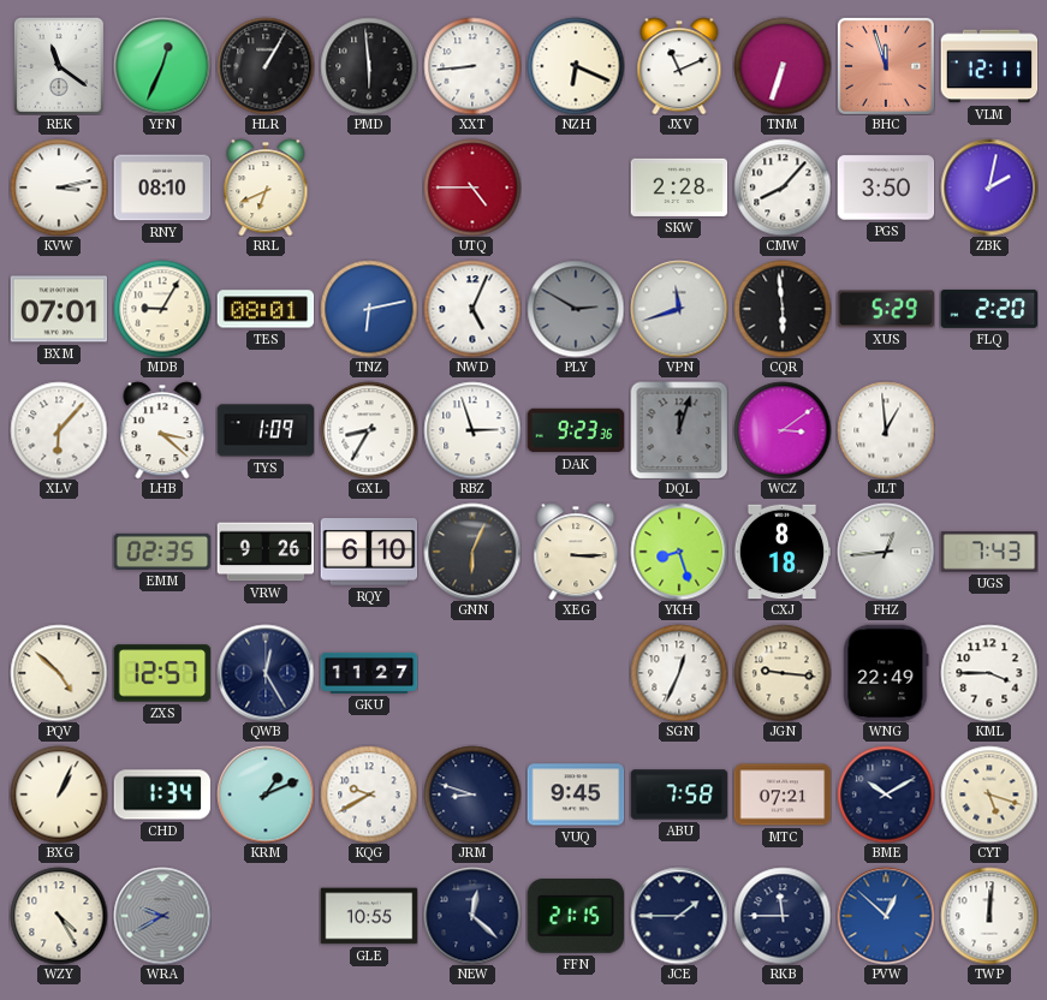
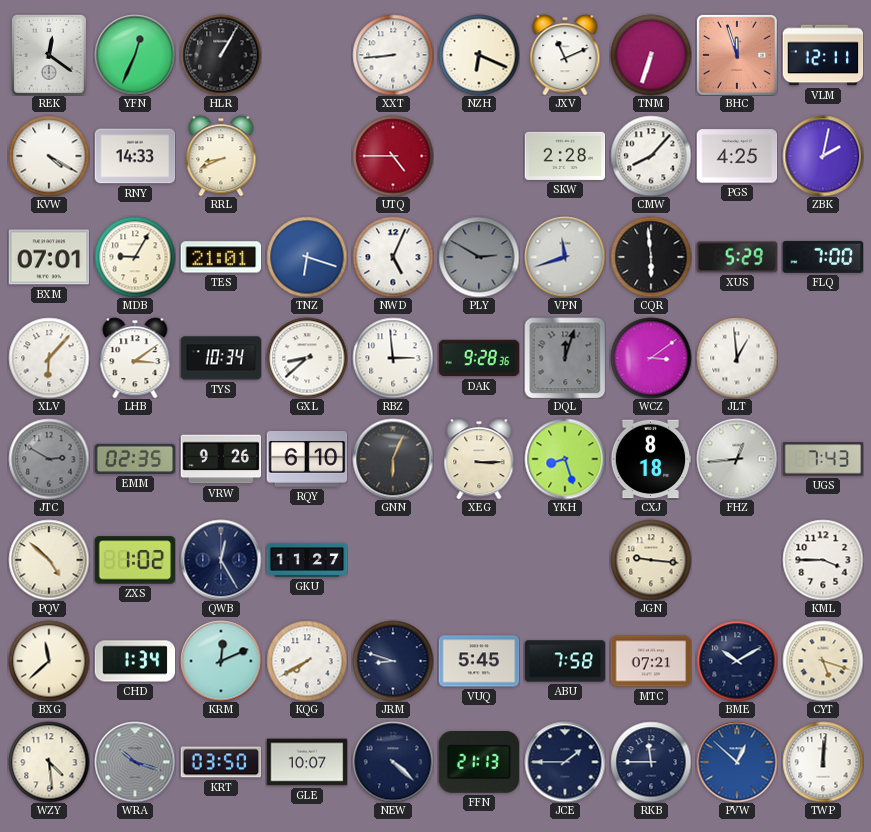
REK: 11:21 -> 12:21 (49, 55)
PMD: 5:59 -> none (369, 66)
KVW: 3:13 -> 4:20 (49, 156)
RNY: 08:10 -> 14:33 (135, 156)
RRL: 6:41 -> 8:41 (221, 156)
PGS: 3:50 -> 4:25 (737, 156)
TES: 08:01 -> 21:01 (221, 257)
TNZ: 6:13 -> 6:18 (307, 257)
FLQ: 2:20 -> 7:00 (823, 257)
LHB: 3:22 -> 3:09 (135, 358)
TYS: 1:09 -> 10:34 (221, 358)
GXL: 8:35 -> 8:38 (307, 358)
RBZ: 2:57 -> 2:59 (393, 358)
DAK: 9:23 -> 9:28 (479, 358)
JTC: none -> 2:50 (49, 459)
ZXS: 12:57 -> 1:02 (135, 560)
SGN: 12:34 -> none (679, 673)
WNG: 22:49 -> none (886, 673)
BXG: 1:04 -> 11:38 (49, 661)
KRM: 1:11 -> 12:11 (221, 661)
KQG: 9:40 -> 7:40 (307, 661)
VUQ: 9:45 -> 5:45 (479, 661)
WZY: 4:25 -> 4:29 (49, 762)
WRA: 9:40 -> 10:18 (135, 762)
KRT: none -> 03:50 (221, 762)
GLE: 10:55 -> 10:07 (307, 762)
NEW: 12:22 -> 4:22 (393, 762)
FFN: 21:15 -> 21:13 (479, 763)
